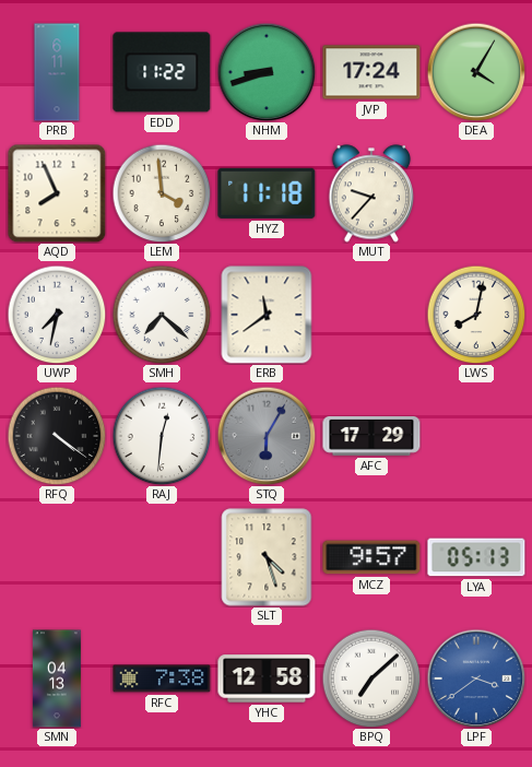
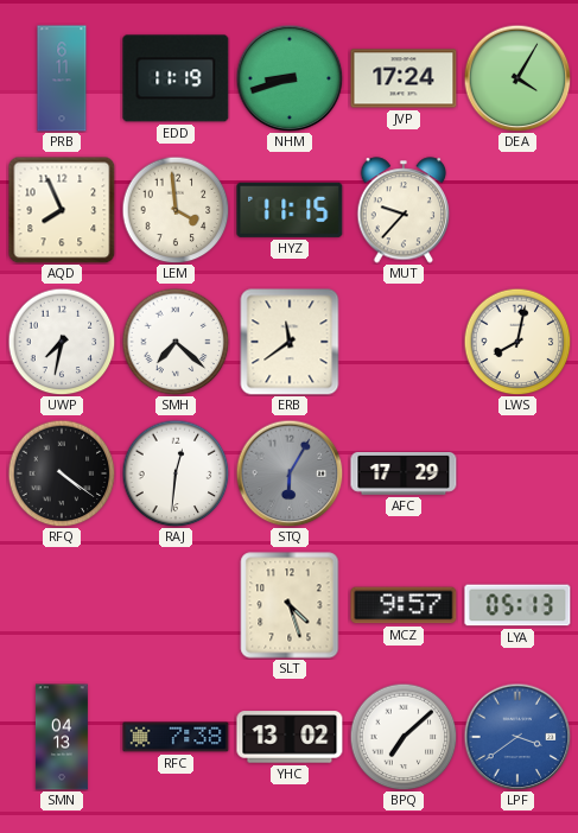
EDD: 11:22 -> 11:19 (176, 78)
HYZ: 11:18 -> 11:15 (290, 210)
YHC: 12:58 -> 13:02 (290, 737)
